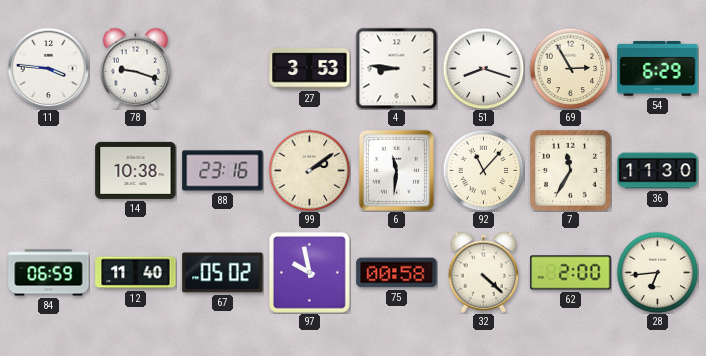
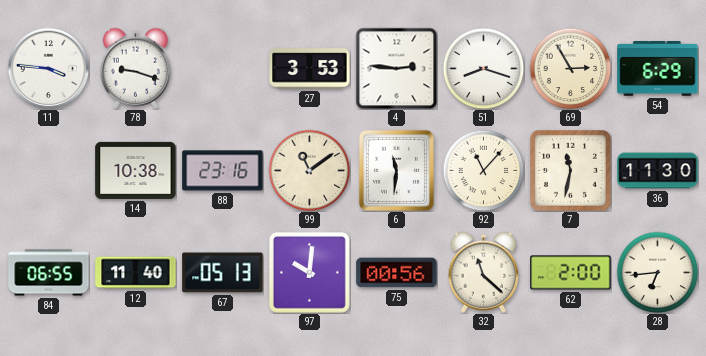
4: 8:46 -> 2:46 (396, 68)
99: 2:09 -> 11:09 (309, 170)
7: 11:35 -> 11:32 (571, 171)
84: 06:59 -> 06:55 (49, 273)
67: 05:02 -> 05:13 (223, 273)
97: 9:58 -> 10:01 (310, 273)
75: 00:58 -> 00:56 (397, 273)
32: 4:22 -> 11:22 (484, 272)
